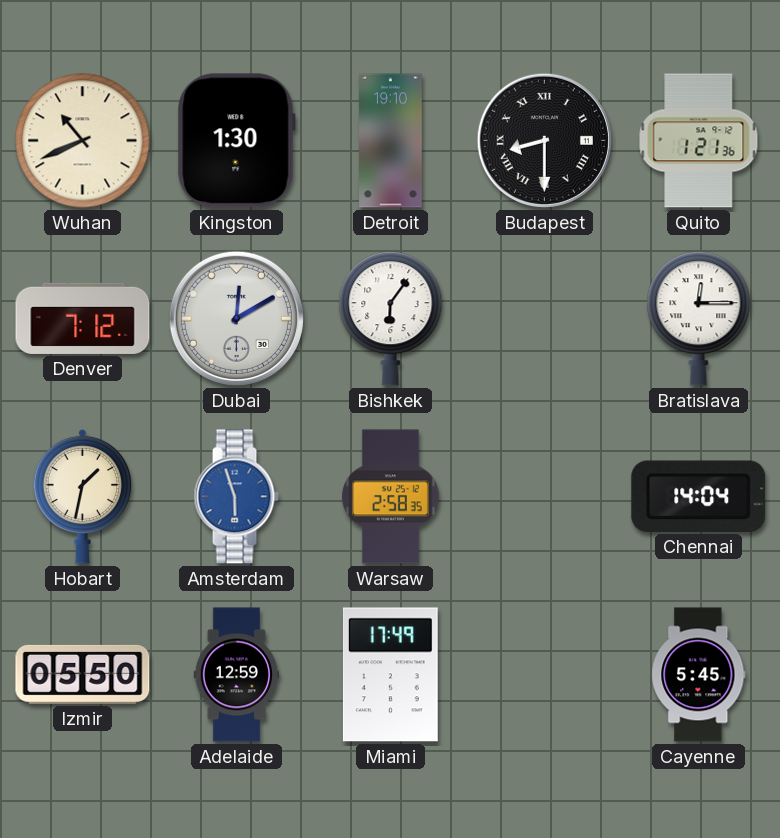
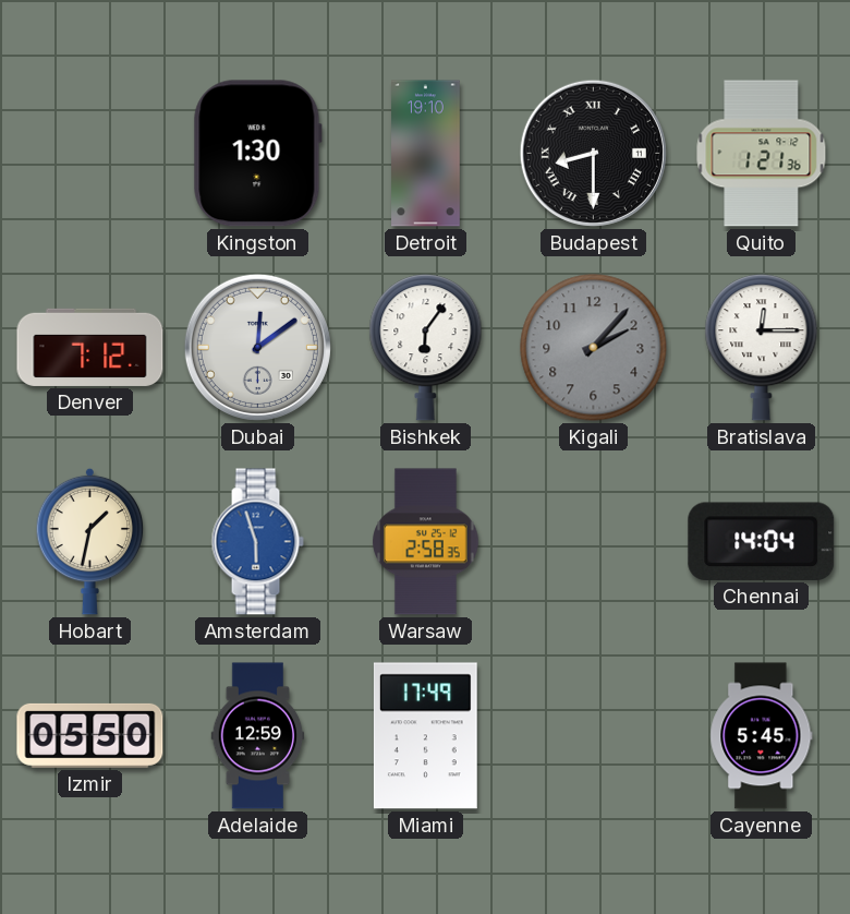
Wuhan: 10:41 -> none (83, 141)
Dubai: 12:10 -> 12:09 (257, 347)
Kigali: none -> 2:07 (594, 348)
